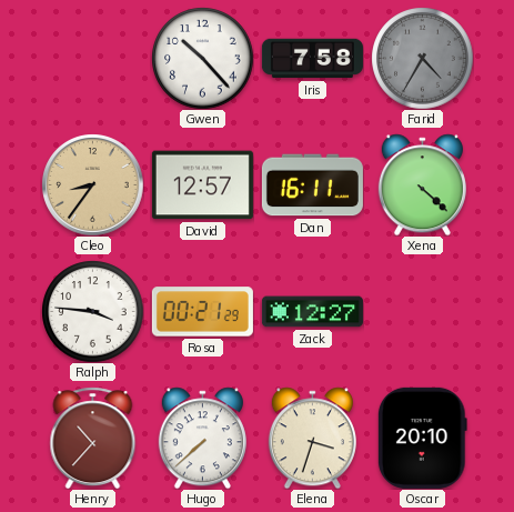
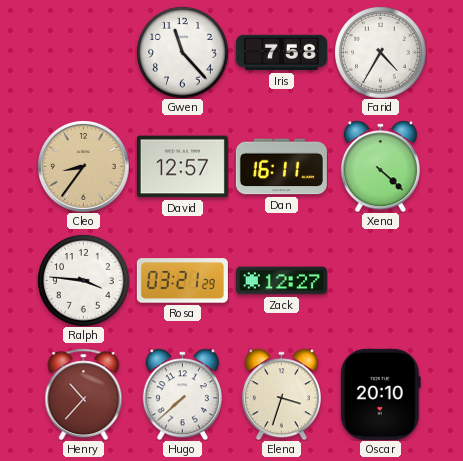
Gwen: 10:23 -> 11:23 (182, 52)
Farid dial: grey -> white (380, 52)
Rosa: 00:21 -> 03:21 (182, 281)
